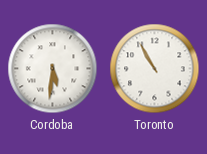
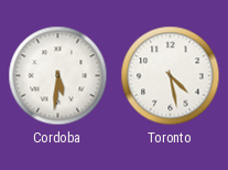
Toronto: 10:55 -> 4:28 (171, 76)
